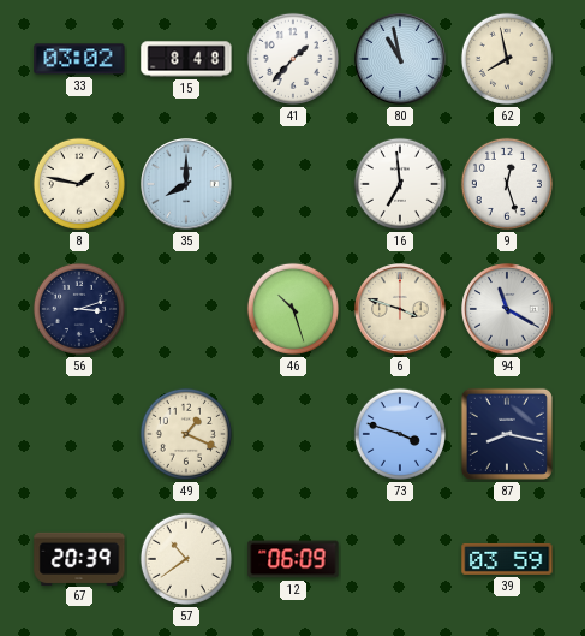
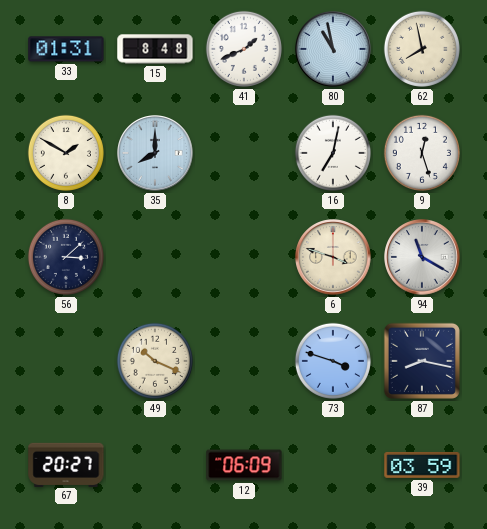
33: 03:02 -> 01:31 (66, 49)
41: 1:37 -> 1:41 (244, 49)
8: 1:47 -> 1:50 (66, 153)
16: 6:59 -> 7:02 (333, 153)
56: 3:12 -> 3:08 (66, 257)
46: 10:27 -> none (293, 309)
49: 1:19 -> 10:19 (155, 361)
67: 20:39 -> 20:27 (66, 464)
57: 10:39 -> none (186, 559)
